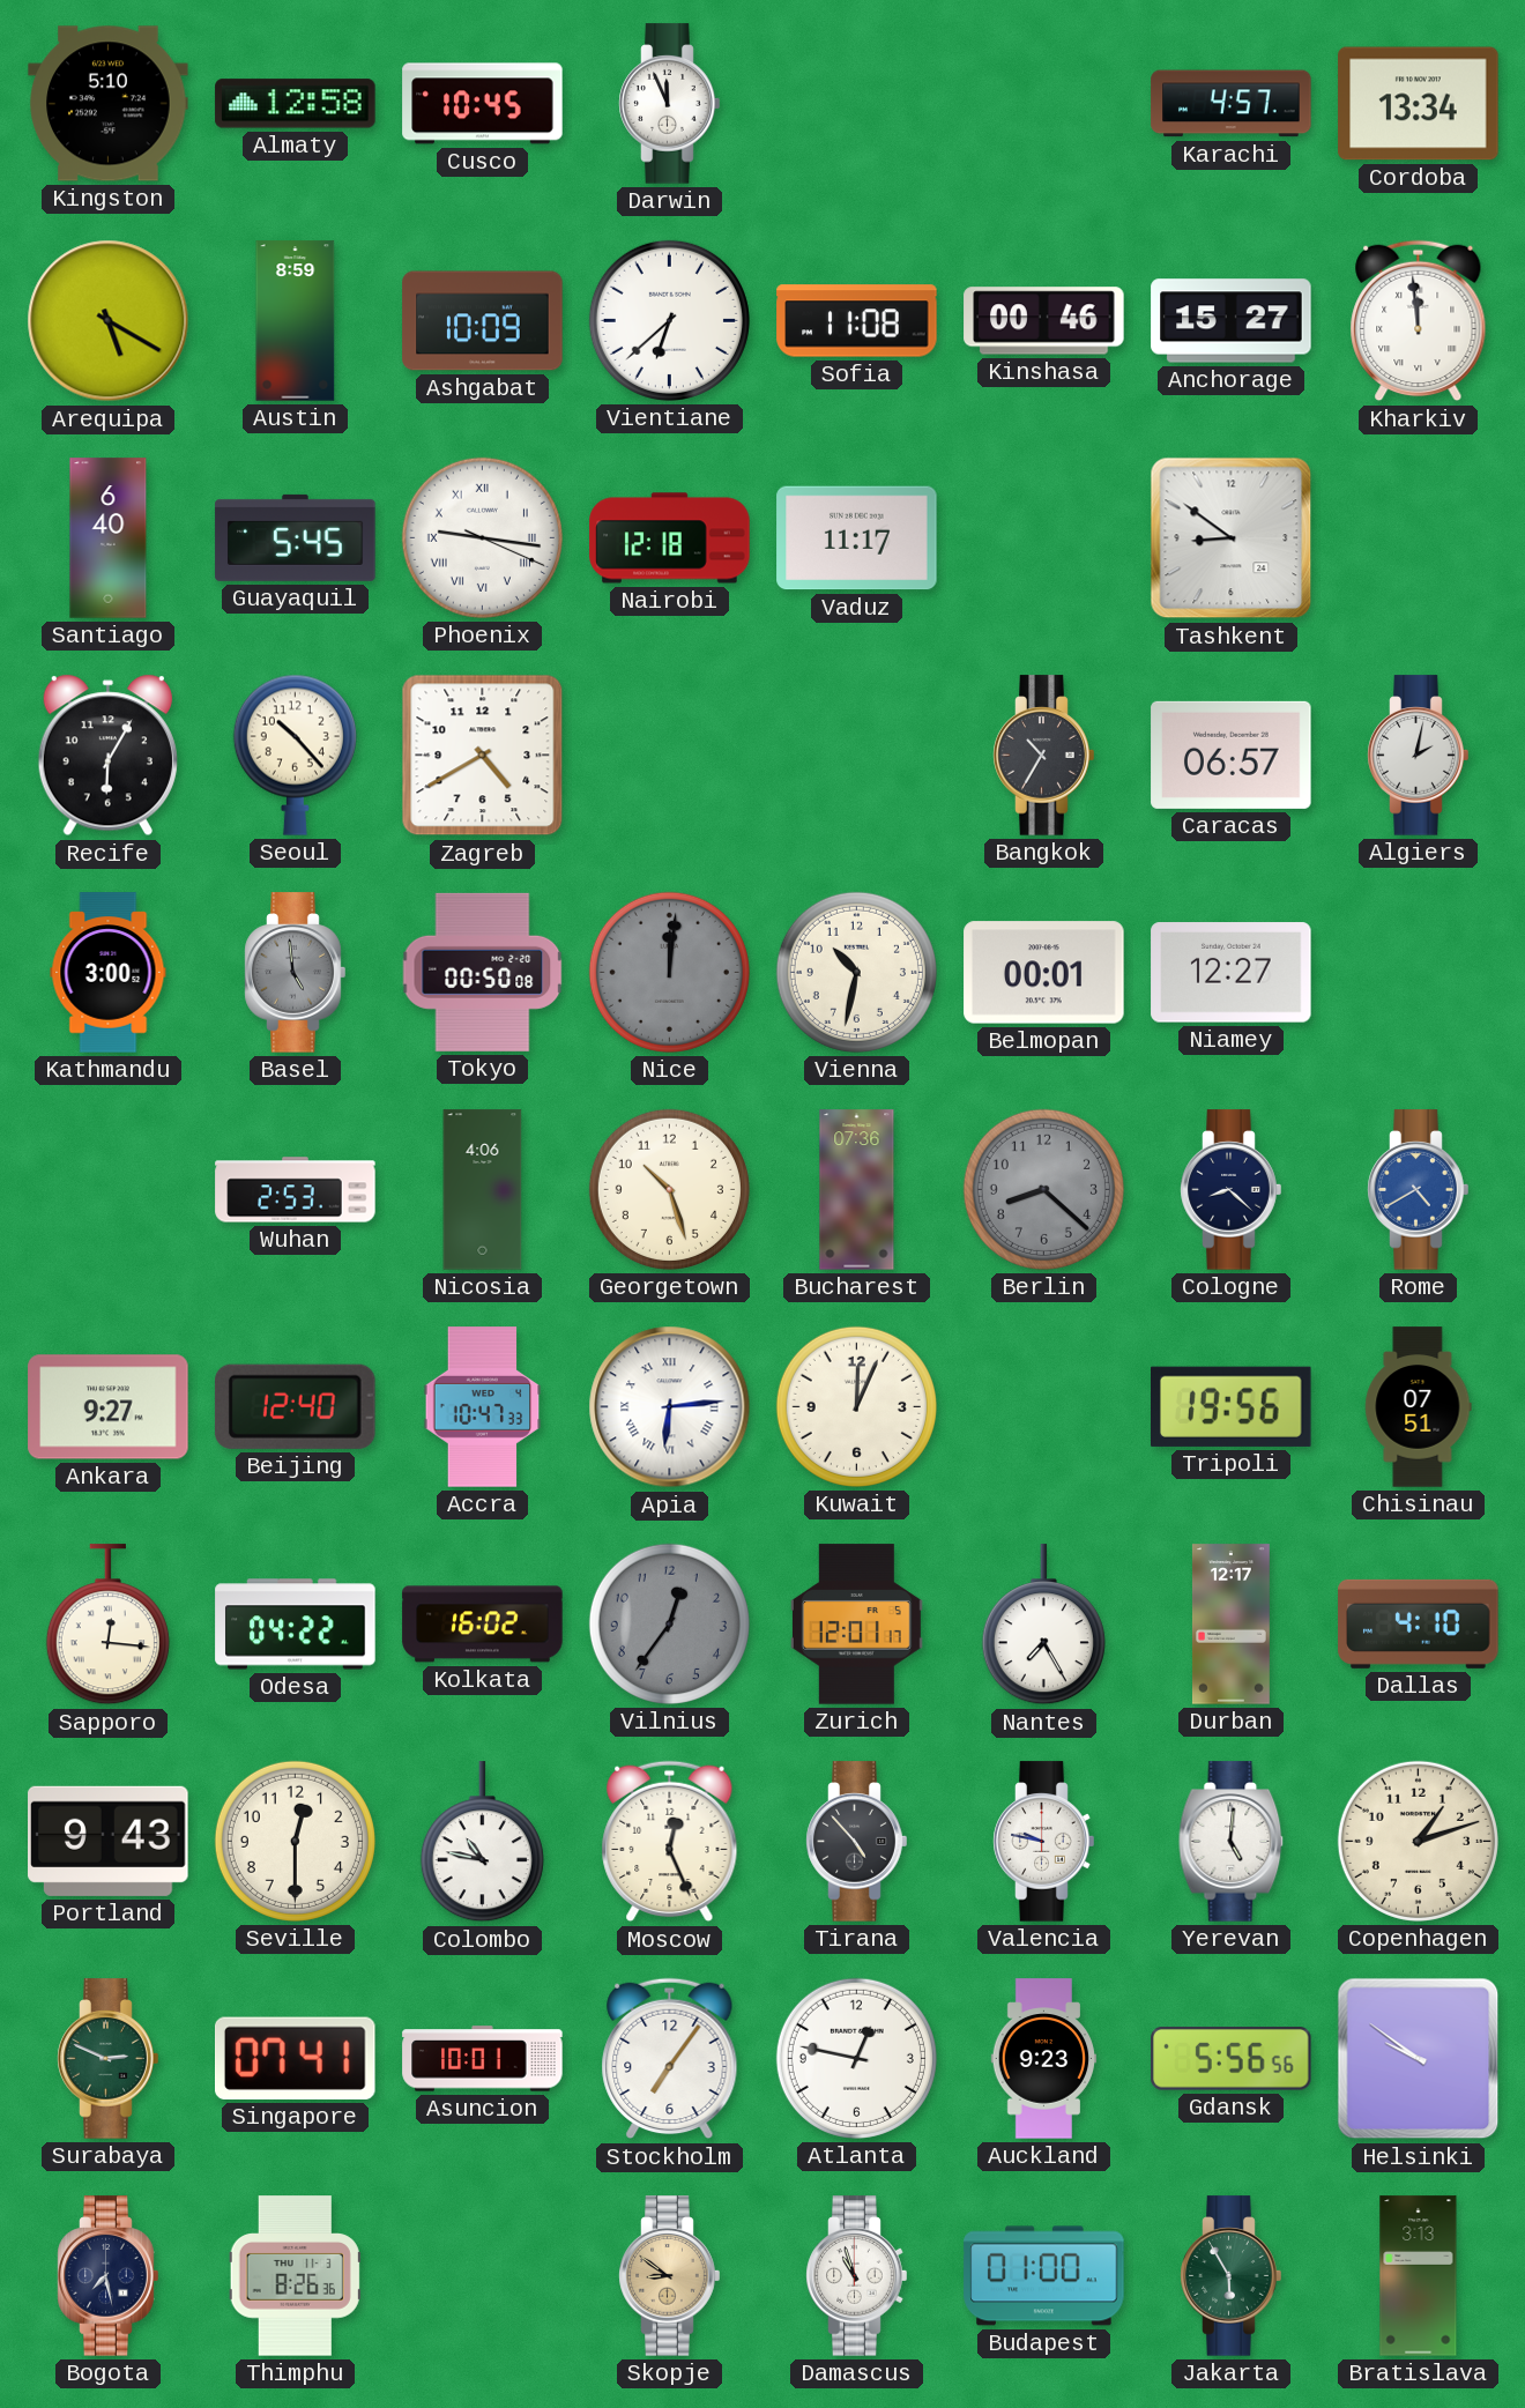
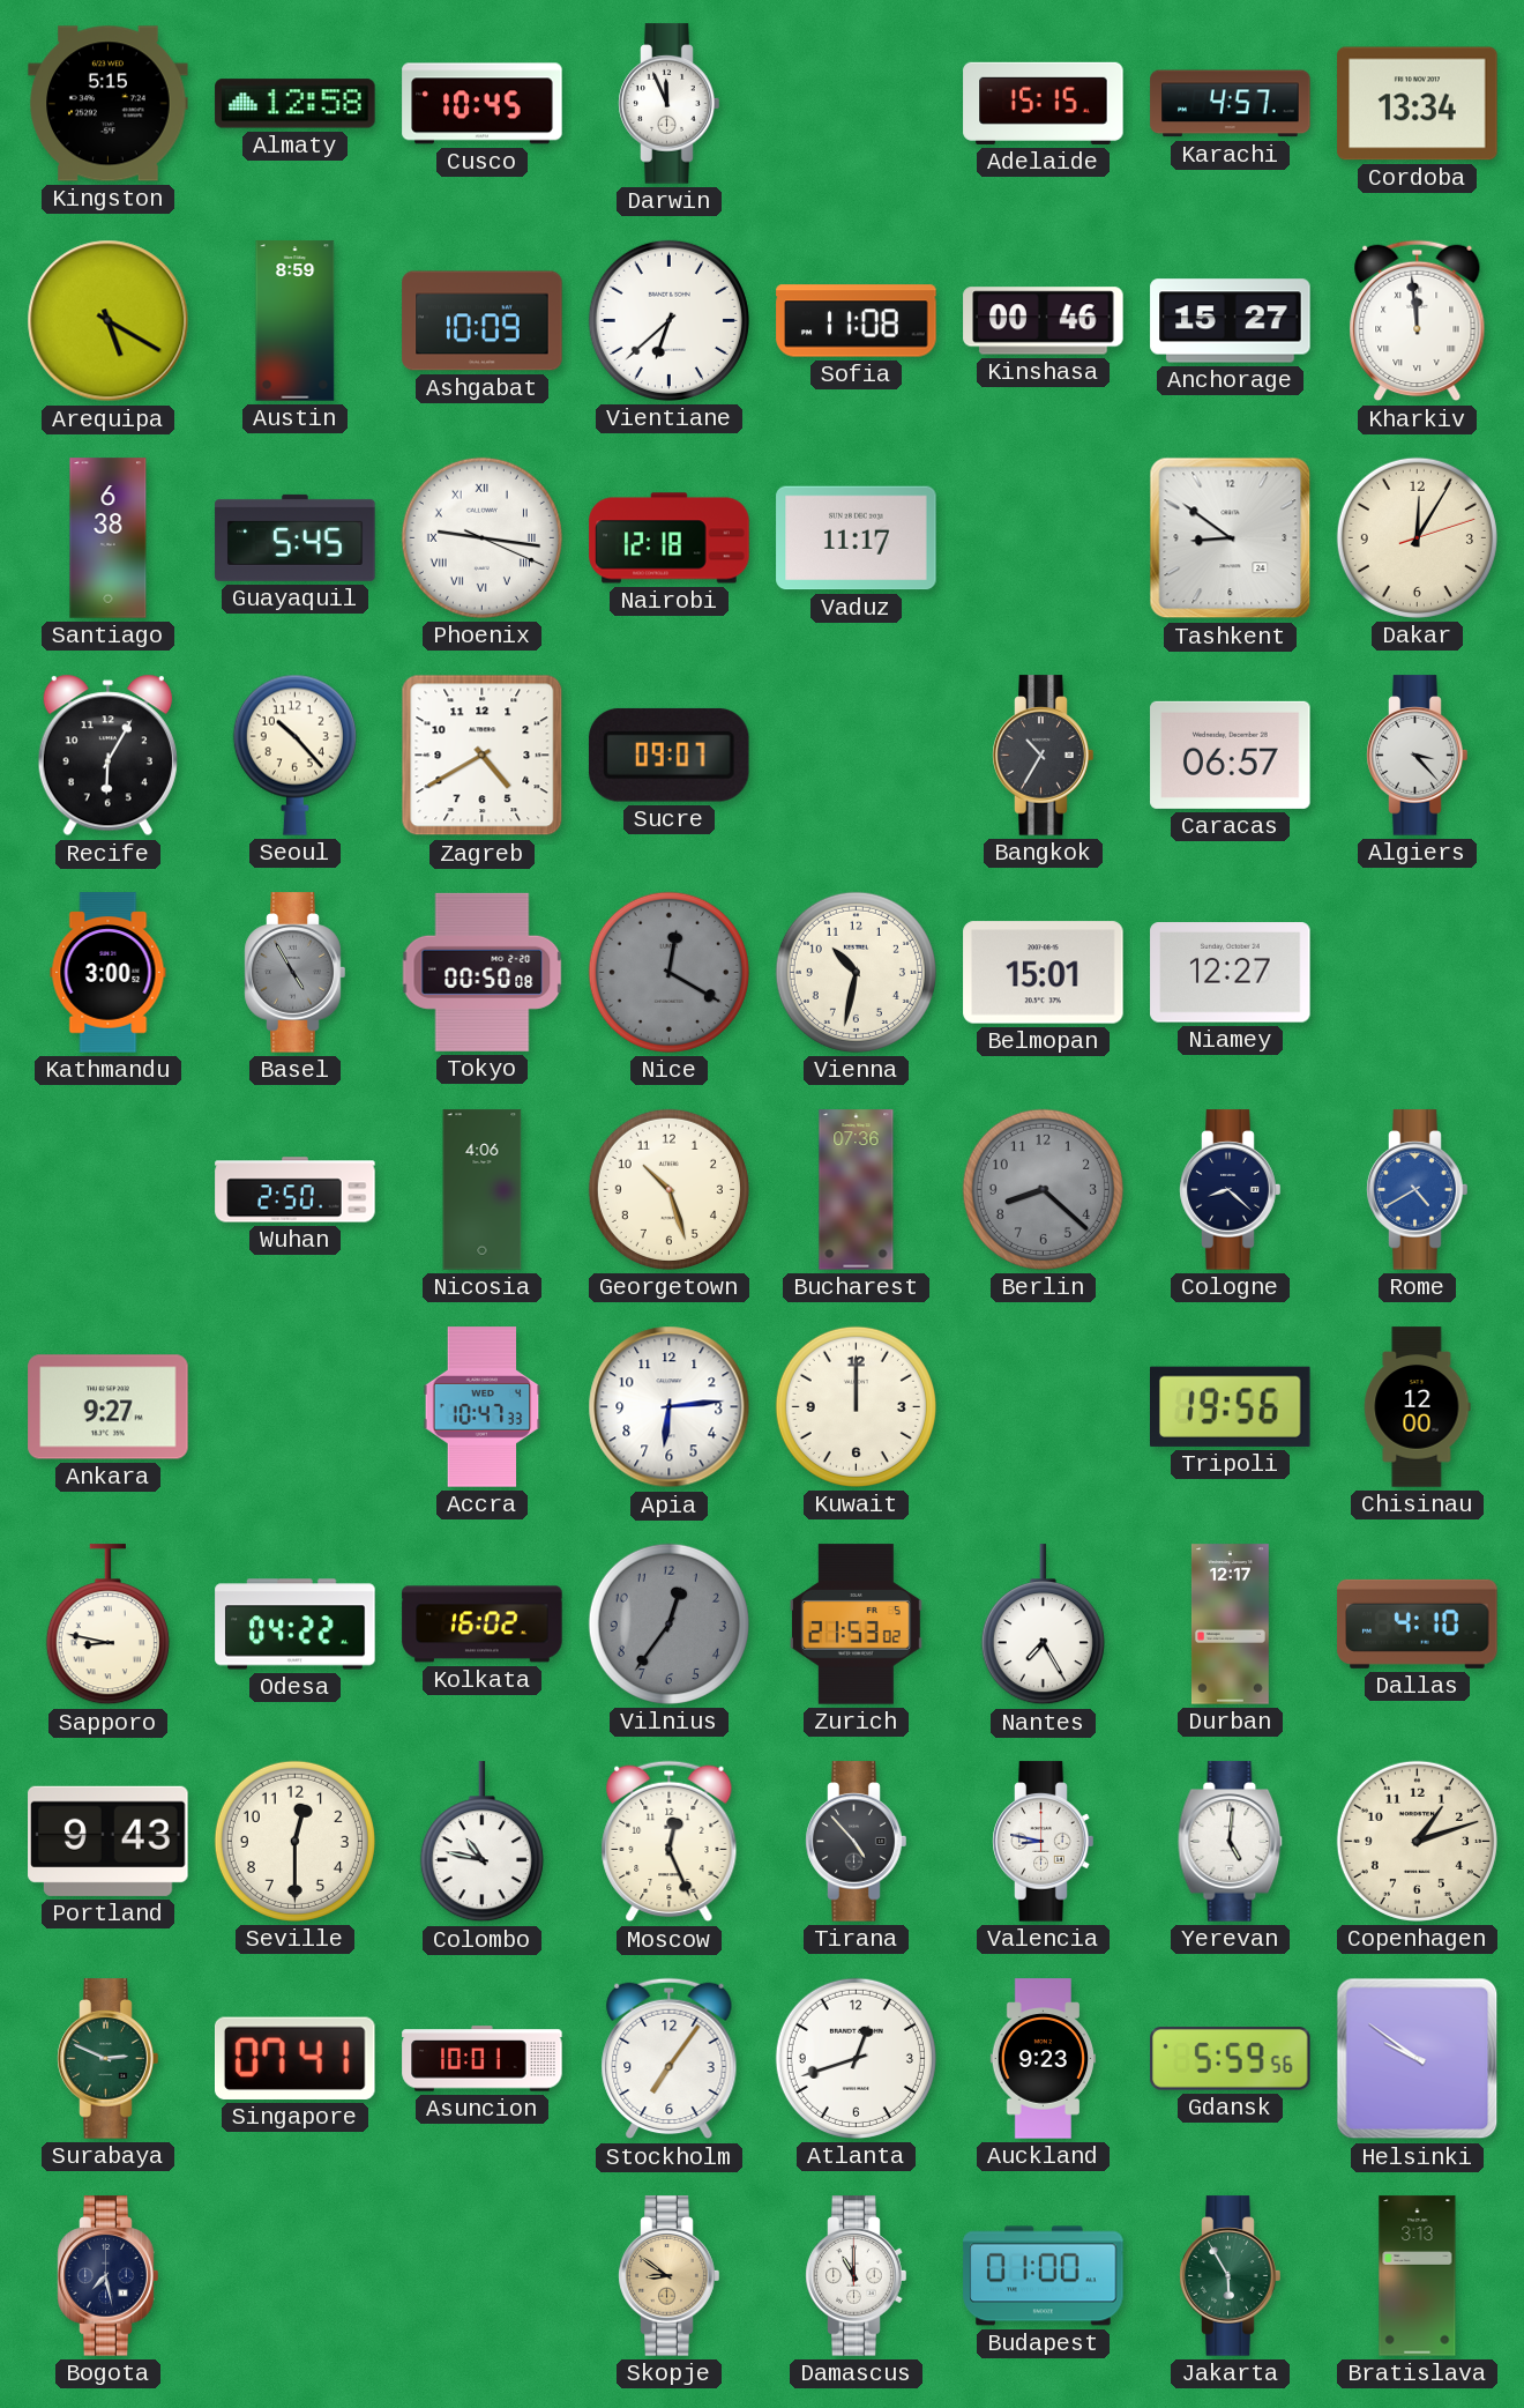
Kingston: 5:10 -> 5:15 (109, 104)
Adelaide: none -> 15:15 (1044, 103)
Santiago: 6:40 -> 6:38 (109, 538)
Dakar: none -> 12:05 (1417, 537)
Sucre: none -> 09:07 (668, 755)
Algiers: 2:02 -> 3:23 (1418, 756)
Basel: 4:59 -> 4:55 (296, 973)
Nice: 12:01 -> 12:20 (668, 972)
Belmopan: 00:01 -> 15:01 (1044, 973)
Wuhan: 2:53 -> 2:50 (296, 1190)
Beijing: 12:40 -> none (295, 1406)
Apia numerals: Roman -> Arabic (670, 1407)
Kuwait: 12:04 -> 12:00 (856, 1406)
Chisinau: 07:51 -> 12:00 (1418, 1407)
Sapporo: 12:16 -> 8:47 (107, 1625)
Zurich: 12:01 -> 21:53 (856, 1625)
Valencia: 9:47 -> 8:47 (1044, 1842)
Atlanta: 12:47 -> 12:42 (856, 2058)
Gdansk: 5:56 -> 5:59 (1231, 2059)
Thimphu: 8:26 -> none (295, 2276)
Damascus: 10:57 -> 11:00 (857, 2276)
